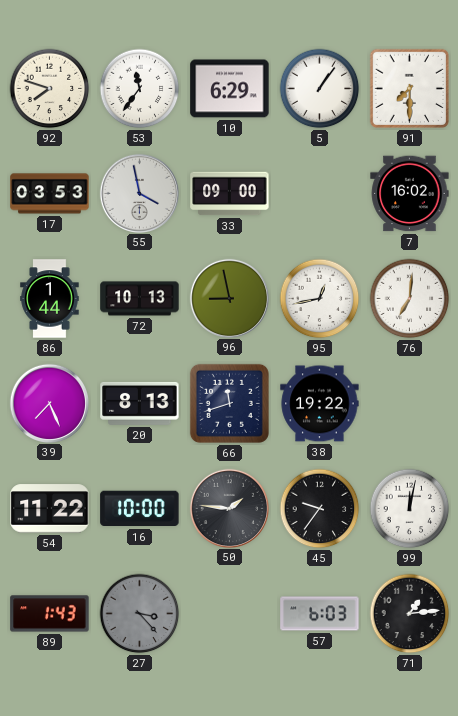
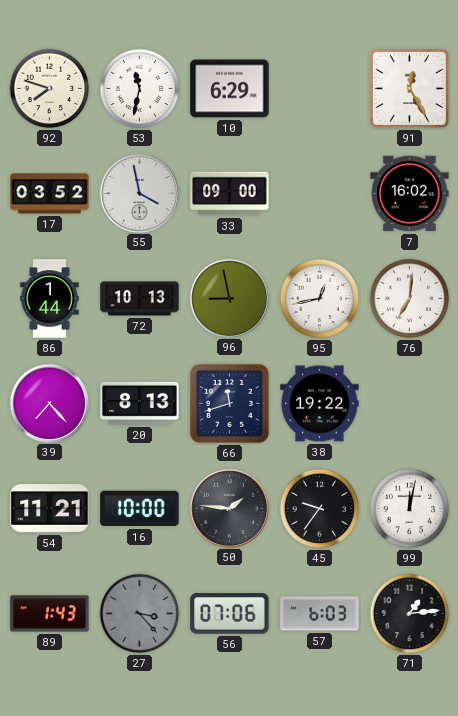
53: 11:36 -> 11:32 (140, 89)
5: 1:06 -> none (320, 89)
91: 7:30 -> 12:25 (409, 88)
17: 03:53 -> 03:52 (50, 194)
39: 7:26 -> 7:23 (49, 403)
54: 11:22 -> 11:21 (50, 509)
56: none -> 07:06 (230, 614)
